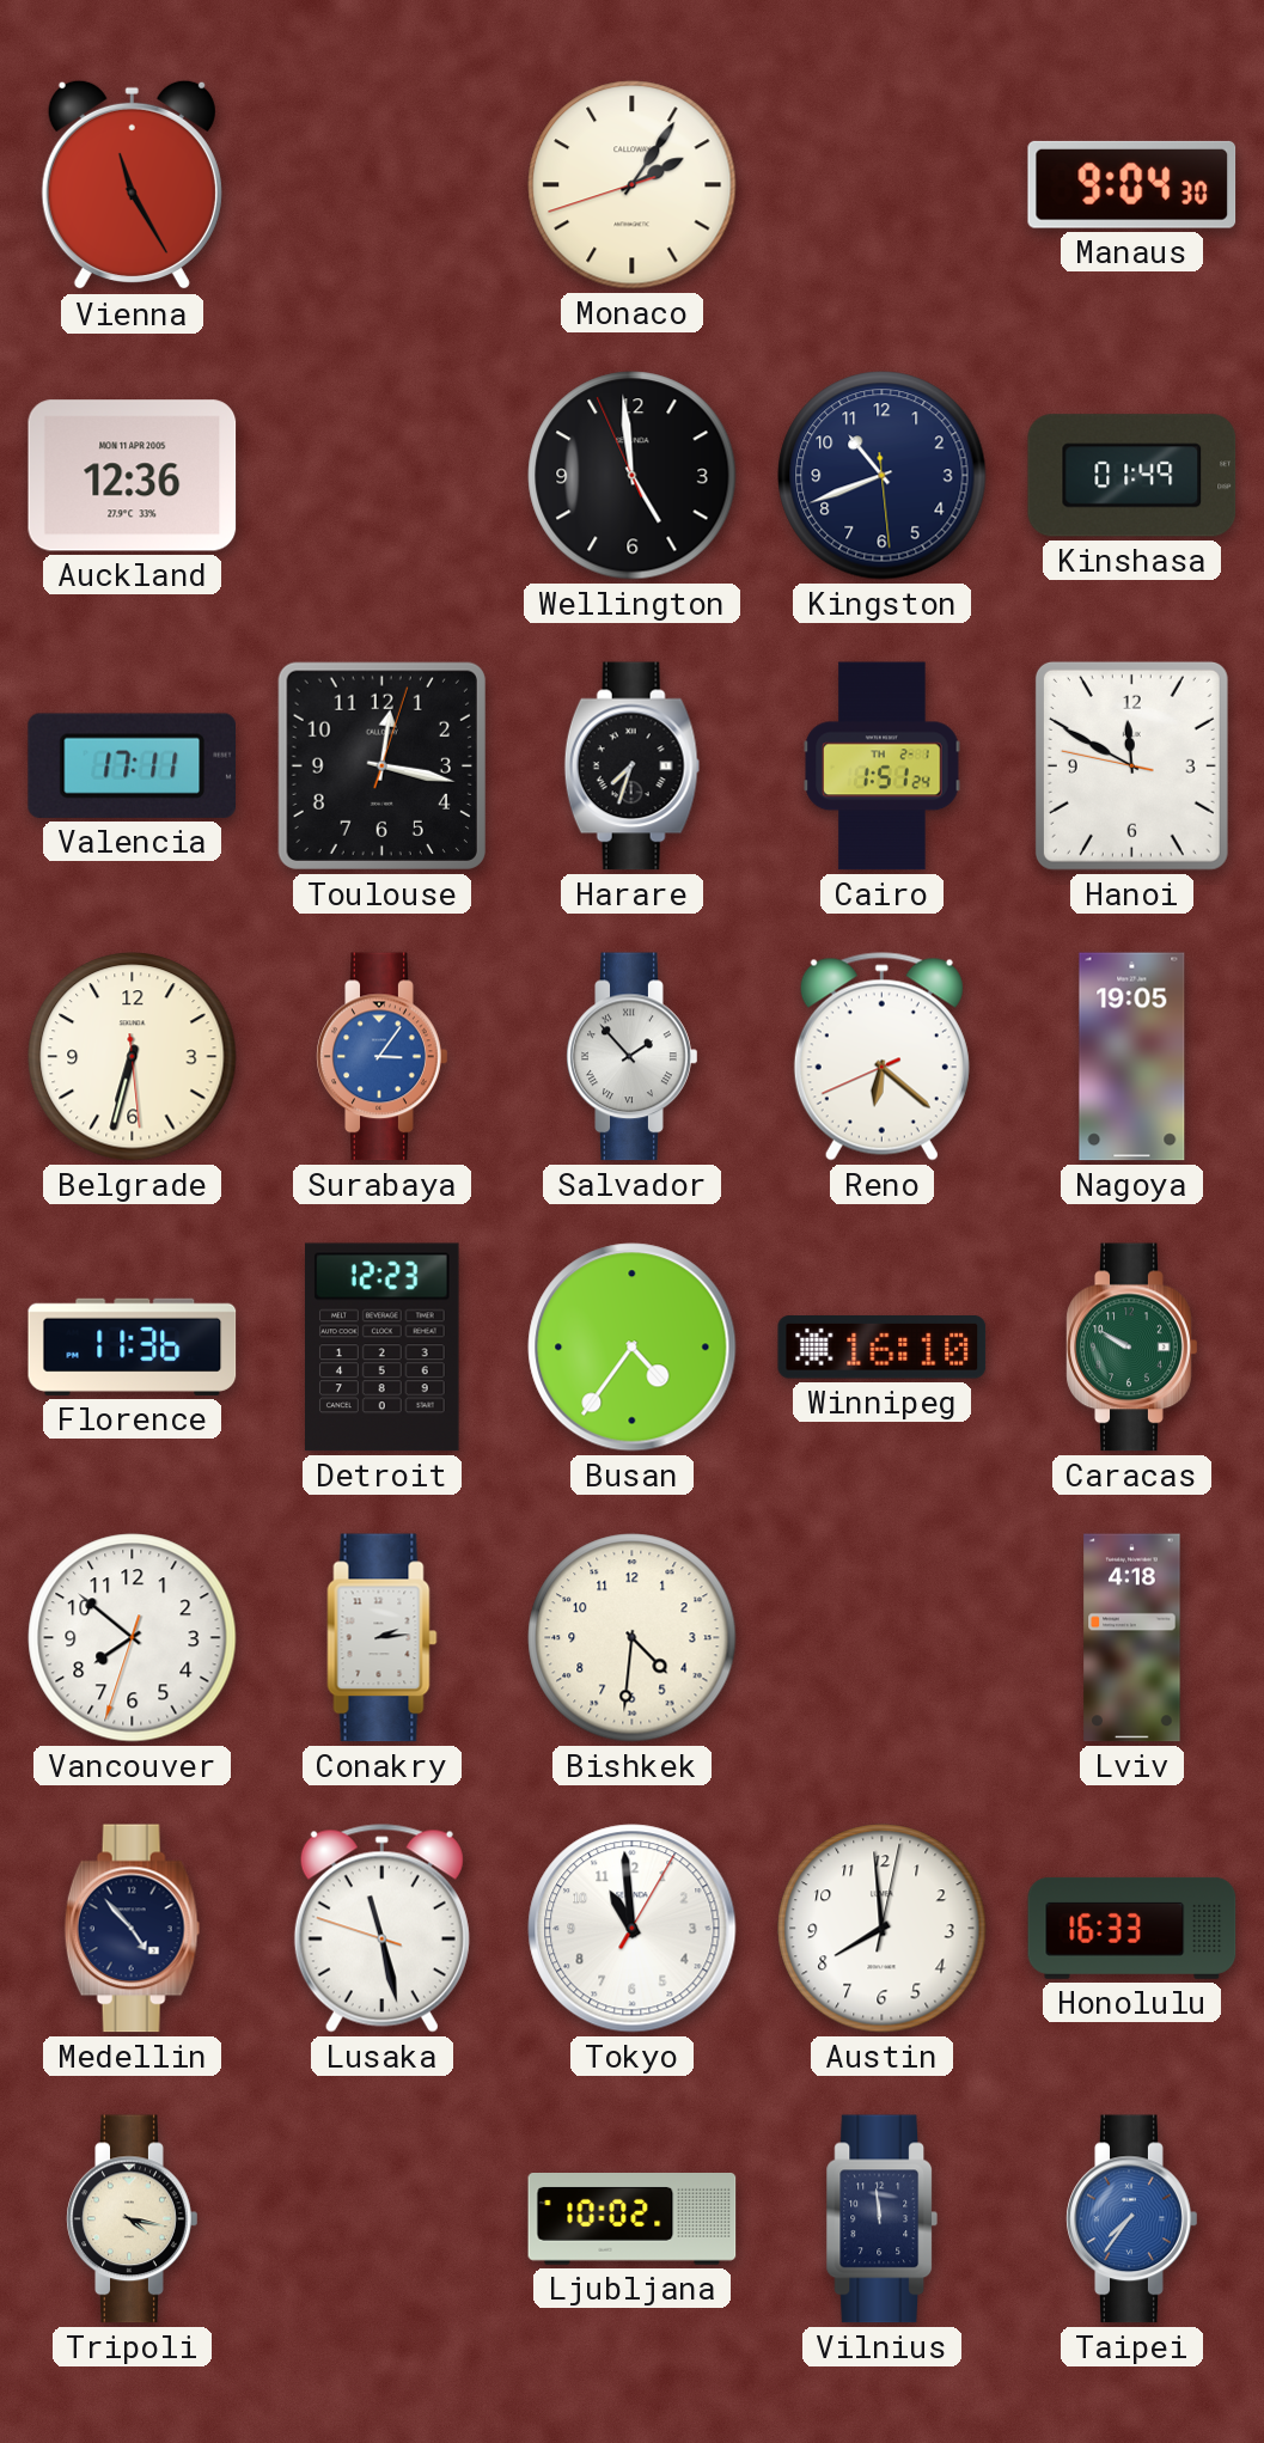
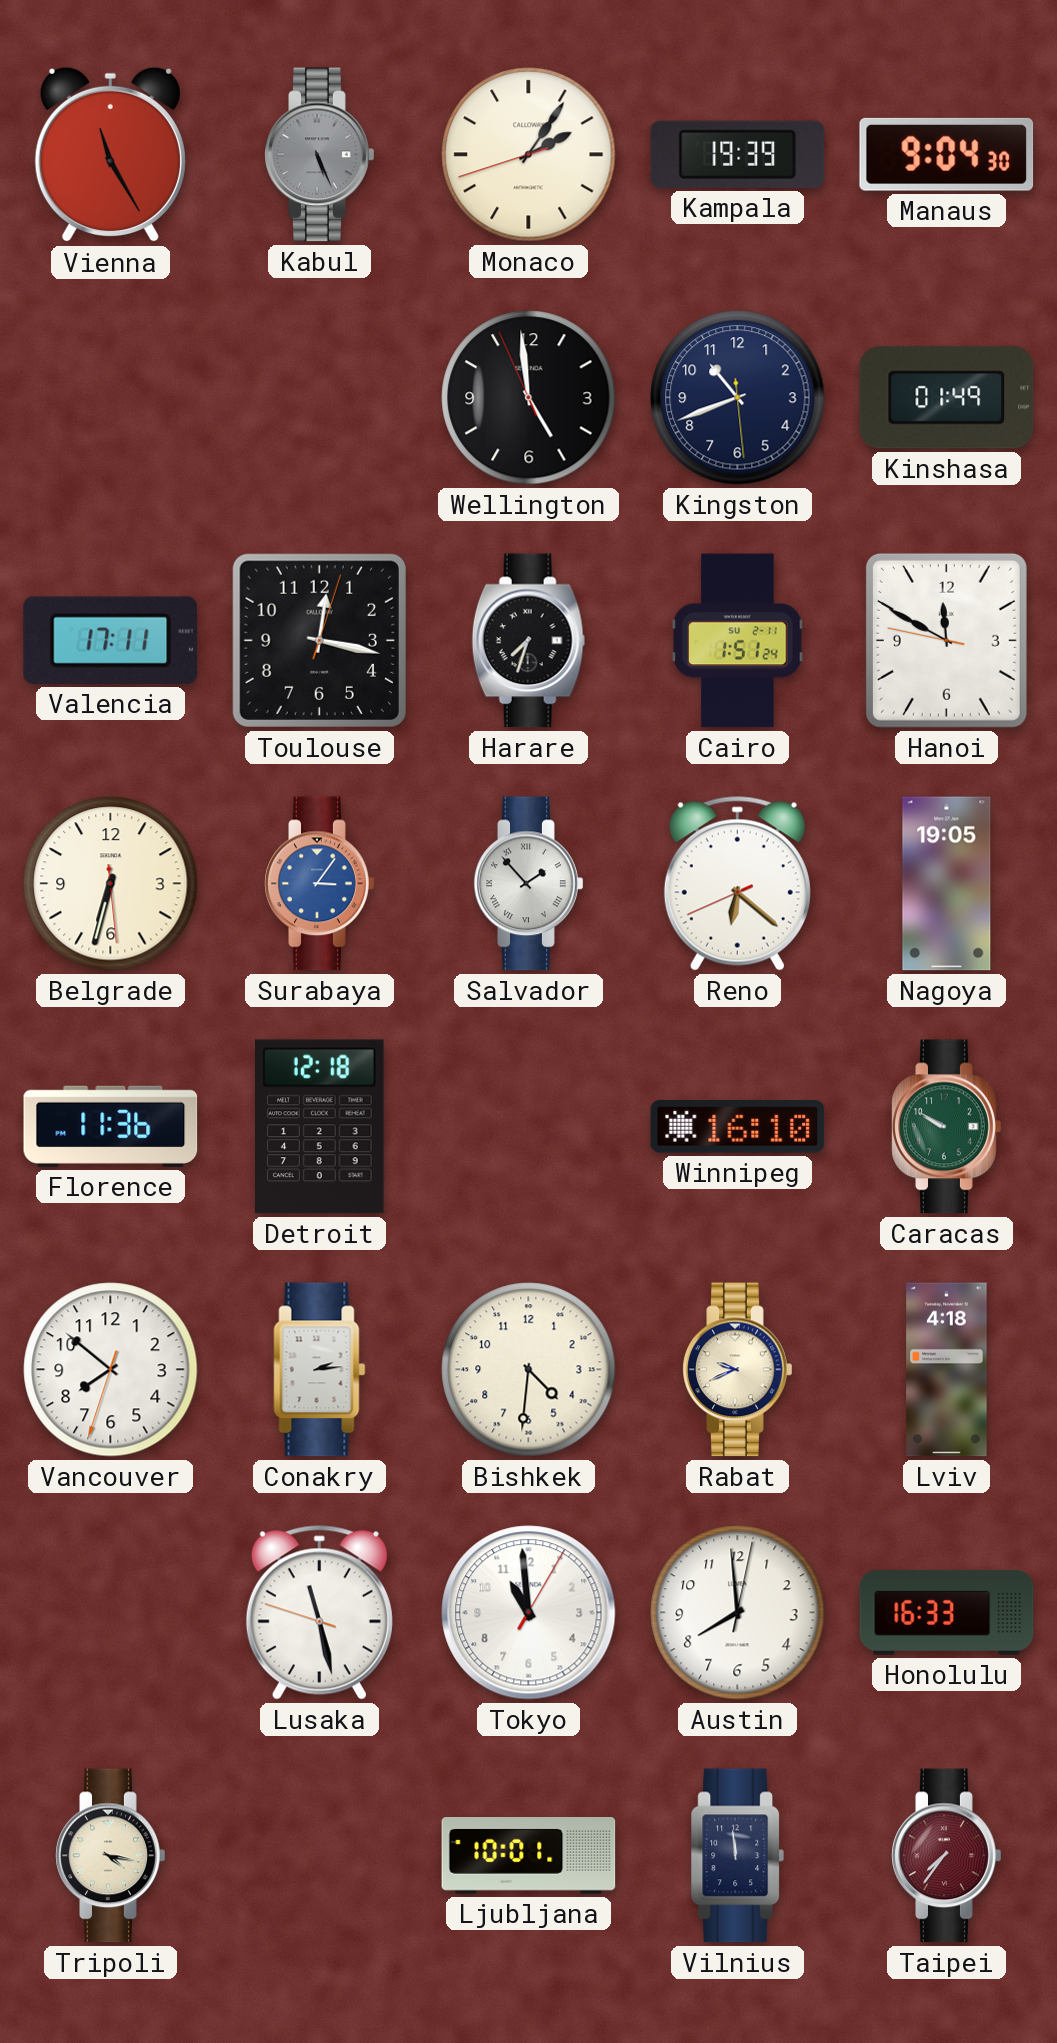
Kabul: none -> 5:26 (320, 155)
Kampala: none -> 19:39 (738, 154)
Auckland: 12:36 -> none (133, 476)
Cairo date: TH 2-1 -> SU 2-11 (738, 641)
Detroit: 12:23 -> 12:18 (320, 1127)
Busan: 4:36 -> none (633, 1348)
Rabat: none -> 9:41 (738, 1370)
Medellin: 4:53 -> none (133, 1929)
Ljubljana: 10:02 -> 10:01 (529, 1856)
Taipei dial: blue -> burgundy (947, 1856)
